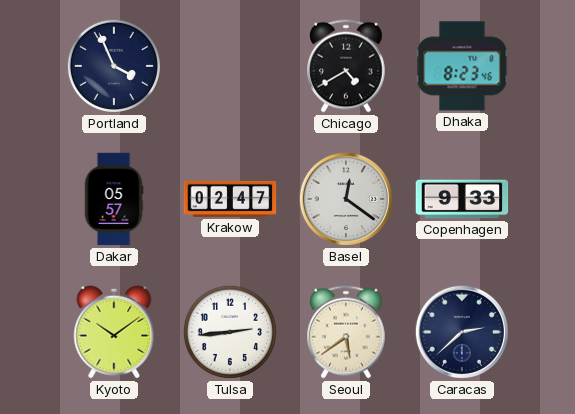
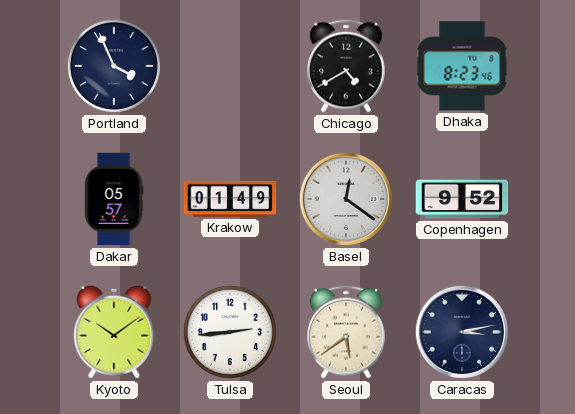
Krakow: 02:47 -> 01:49 (230, 199)
Copenhagen: 9:33 -> 9:52 (462, 199)
Caracas: 2:38 -> 3:13 (462, 332)
